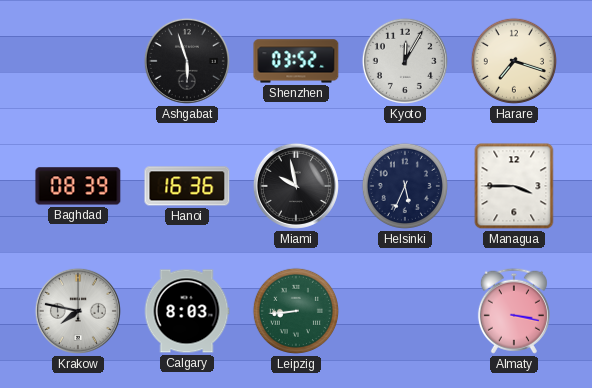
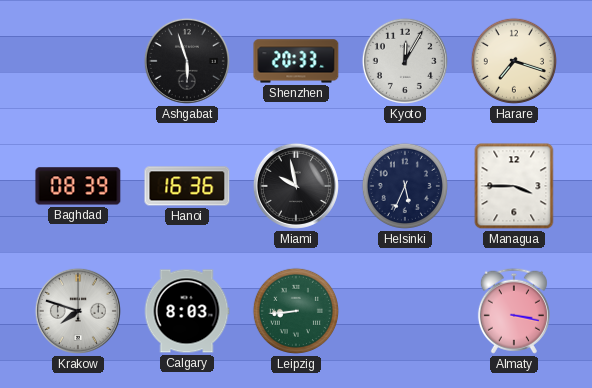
Shenzhen: 03:52 -> 20:33 (296, 61)
Krakow: 7:47 -> 7:48 (78, 311)
